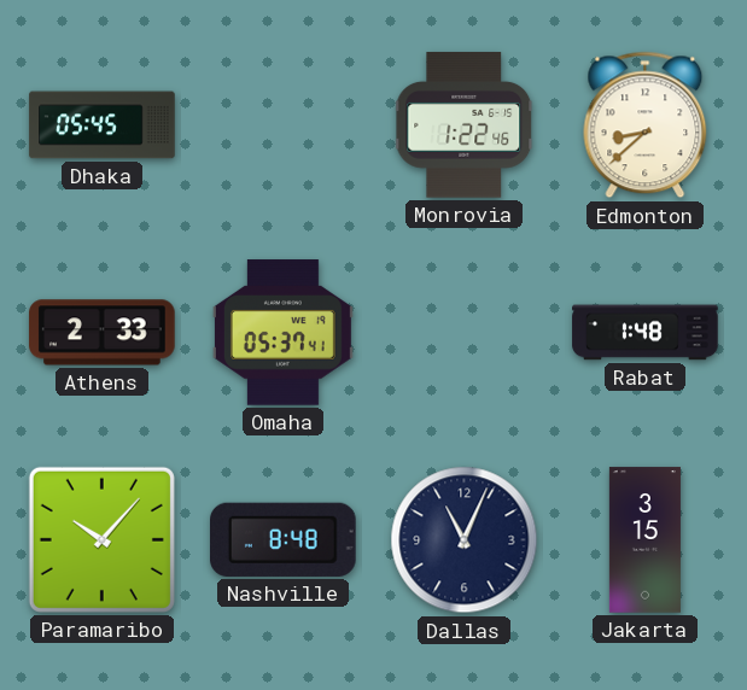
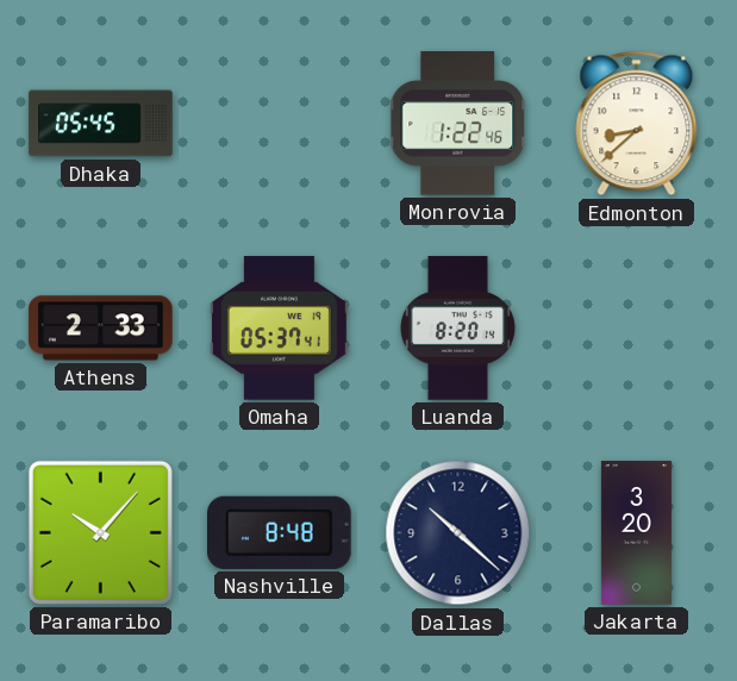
Luanda: none -> 8:20 (457, 329)
Rabat: 1:48 -> none (646, 333)
Dallas: 11:04 -> 10:22 (458, 533)
Jakarta: 3:15 -> 3:20 (636, 533)
